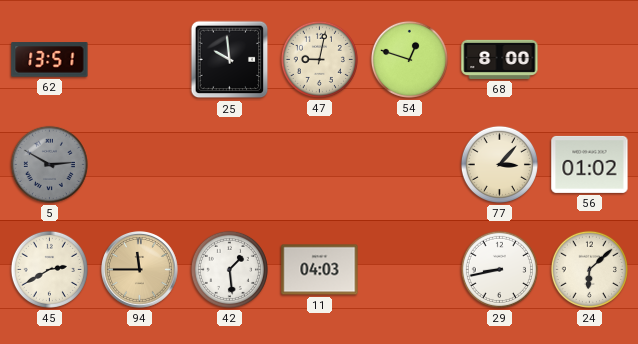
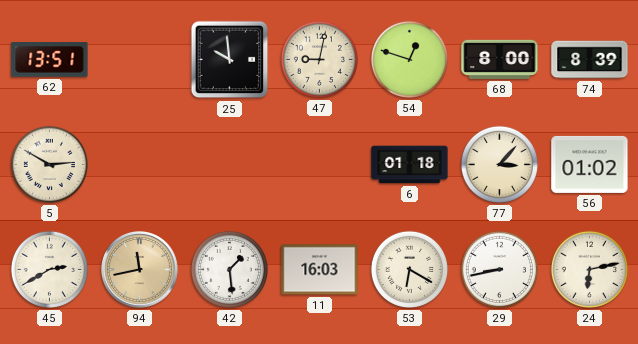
74: none -> 8:39 (590, 60)
5 dial: grey -> cream (49, 164)
6: none -> 01:18 (410, 165)
94: 11:45 -> 11:43 (140, 270)
11: 04:03 -> 16:03 (320, 270)
53: none -> 6:20 (409, 269)
24: 6:08 -> 6:13 (589, 269)
